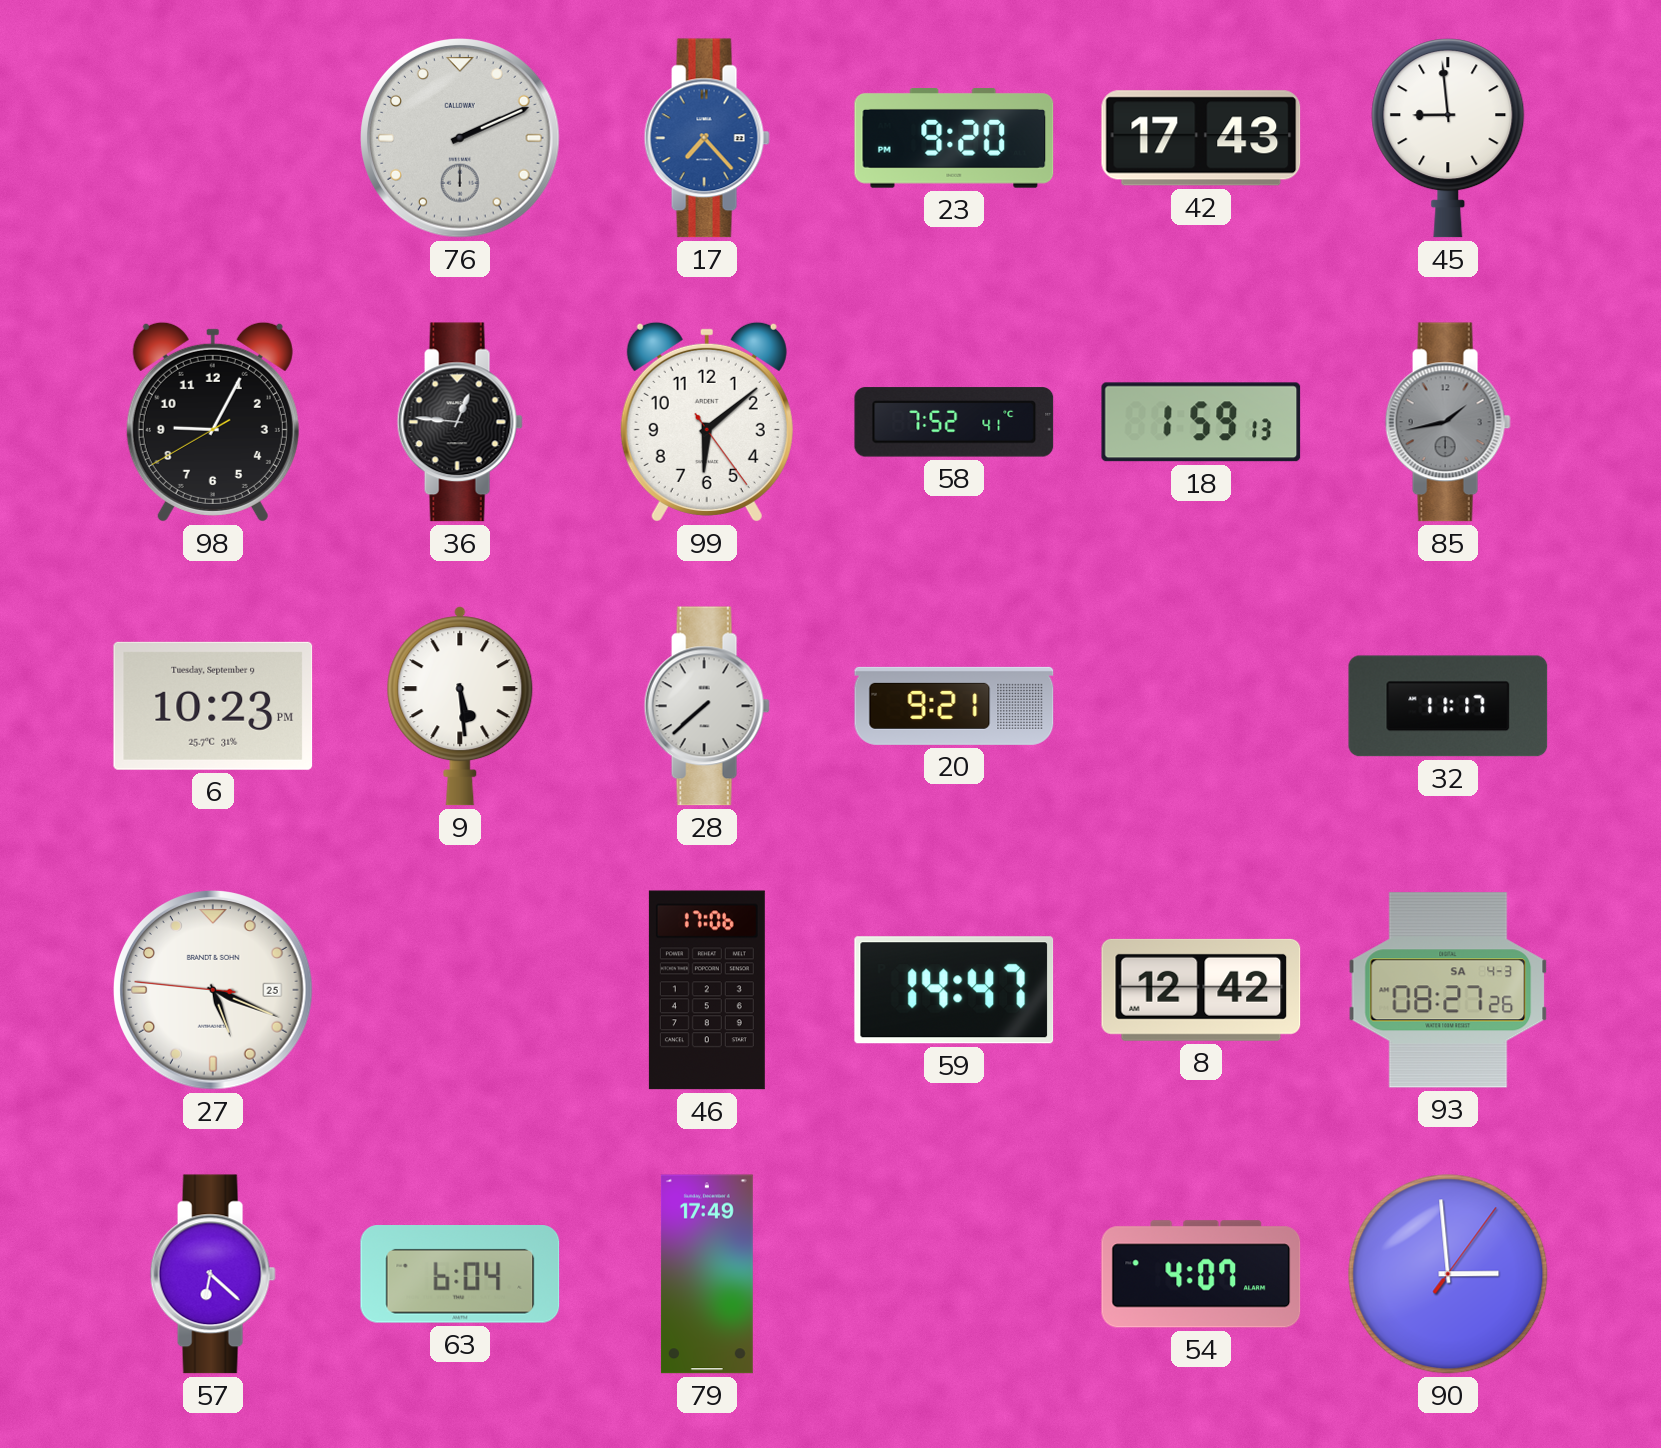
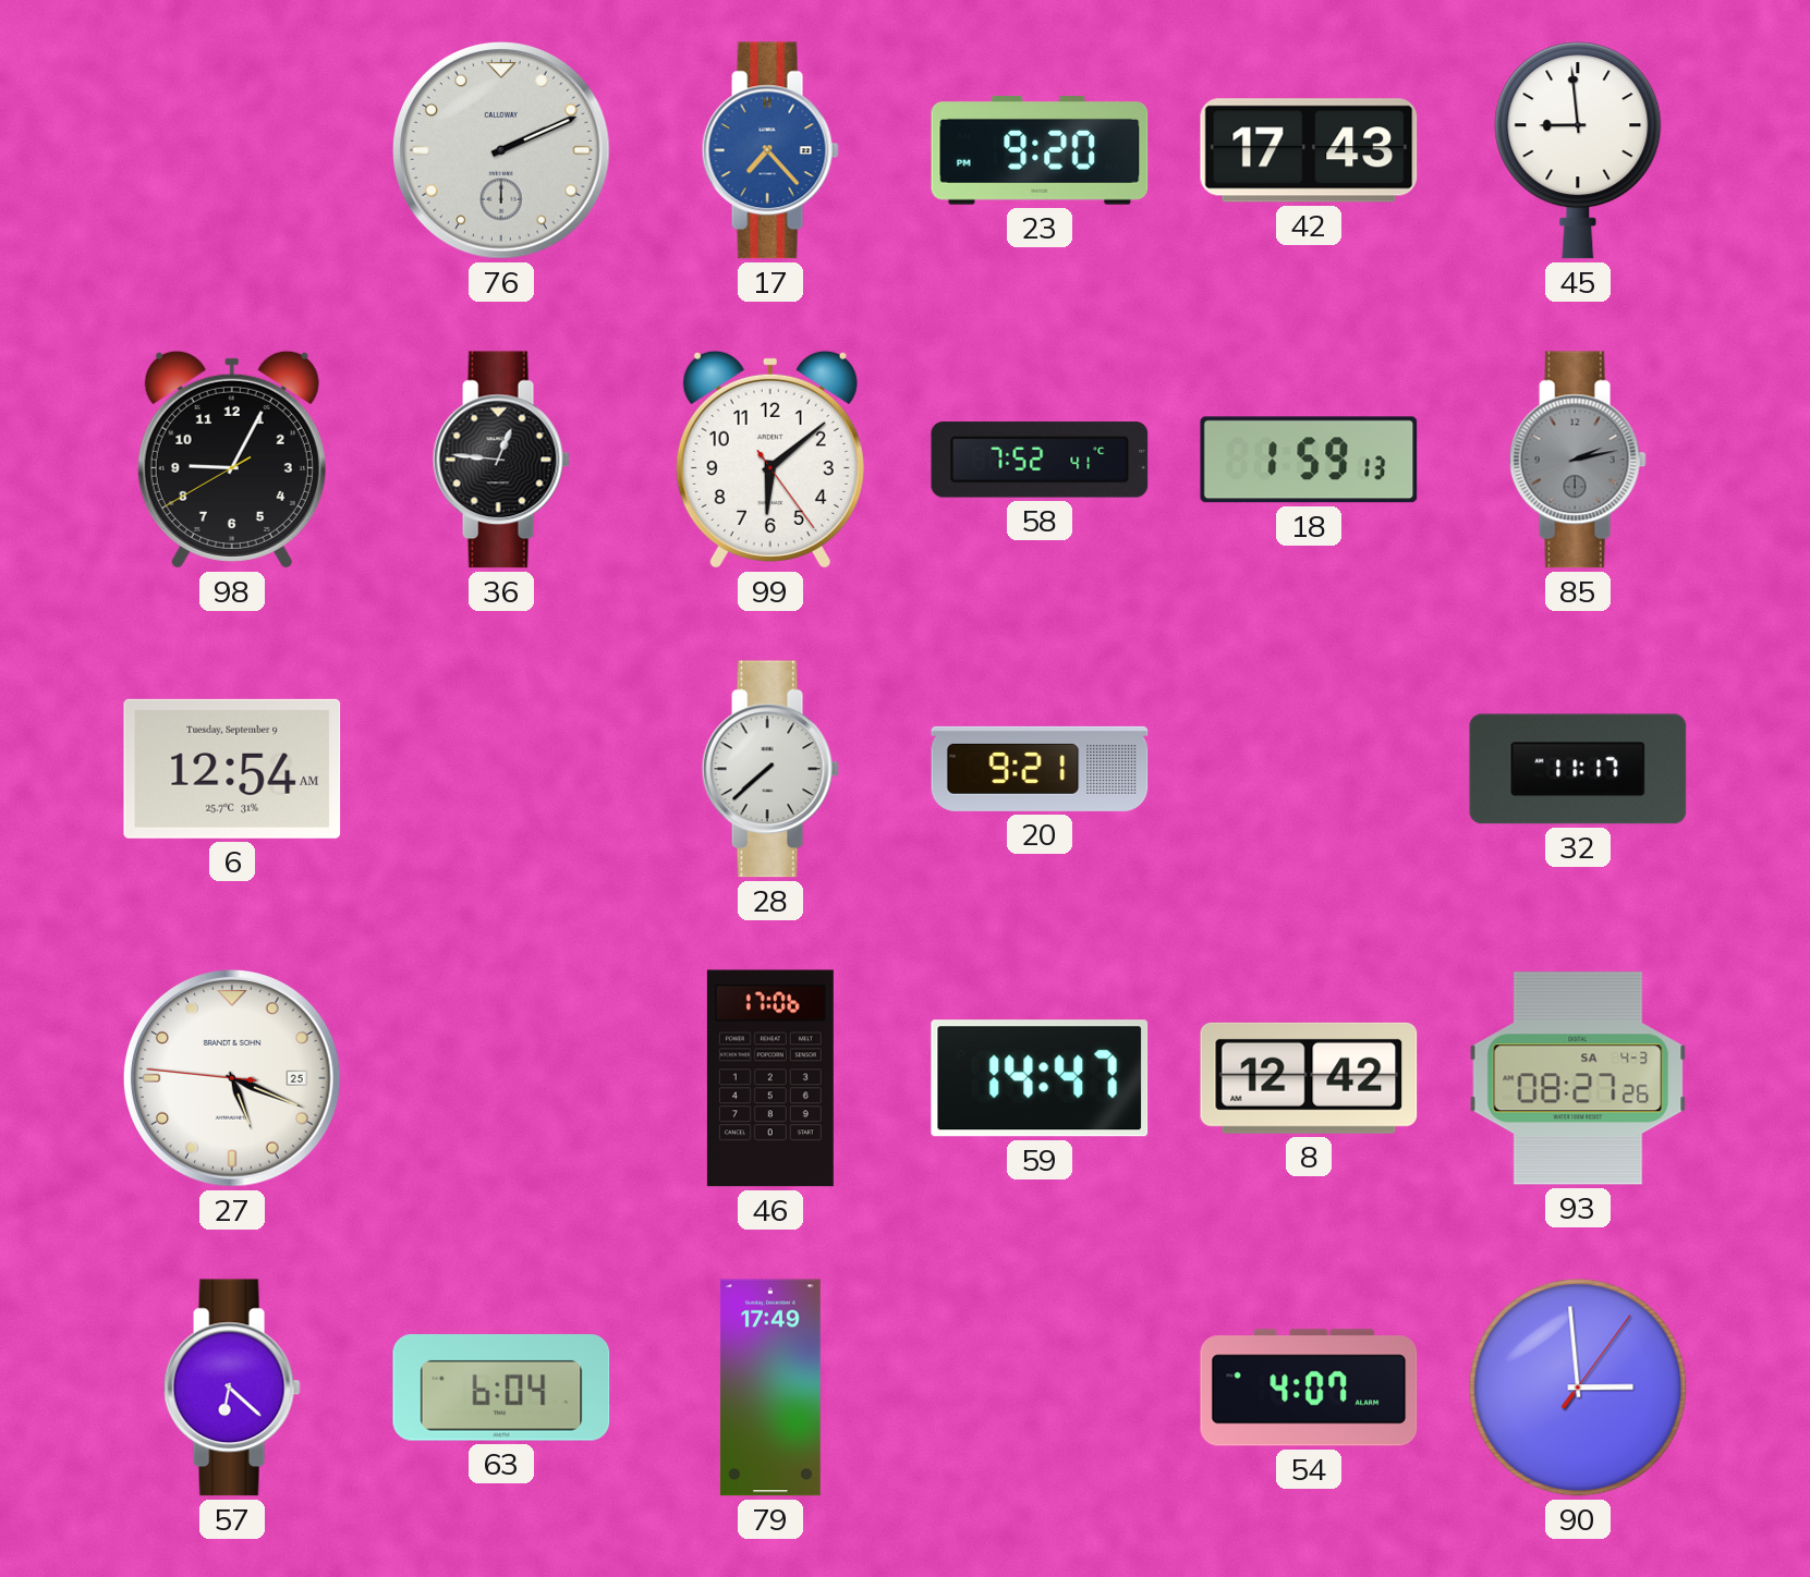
85: 1:43 -> 2:13 (1578, 460)
6: 10:23 -> 12:54 (232, 769)
9: 5:29 -> none (460, 706)
